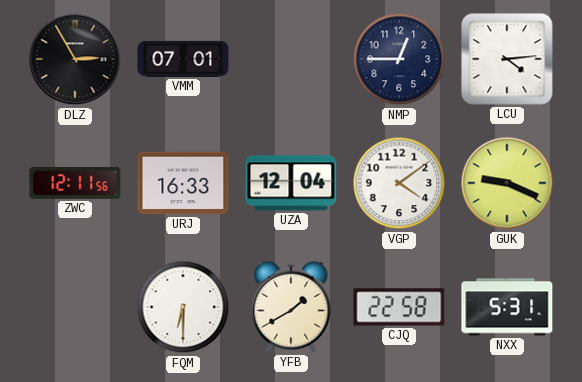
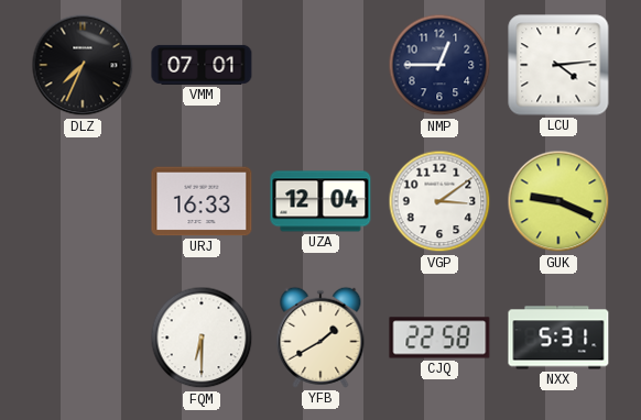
DLZ: 2:55 -> 7:34 (83, 65)
ZWC: 12:11 -> none (75, 183)
VGP: 4:09 -> 3:09 (439, 201)
